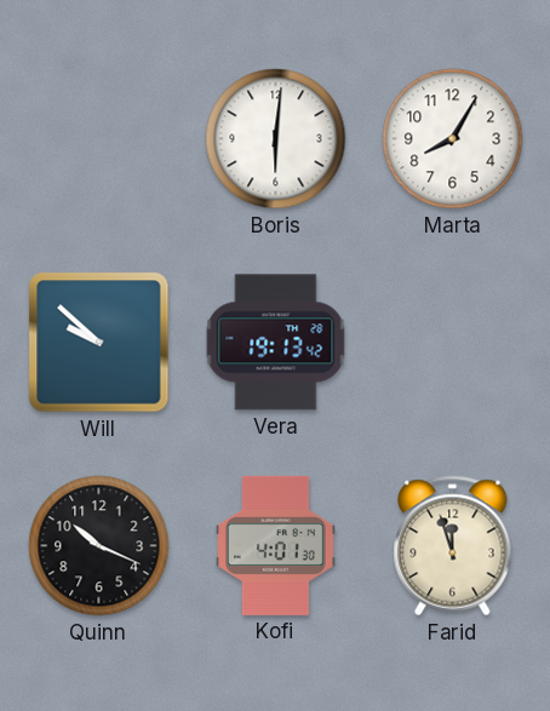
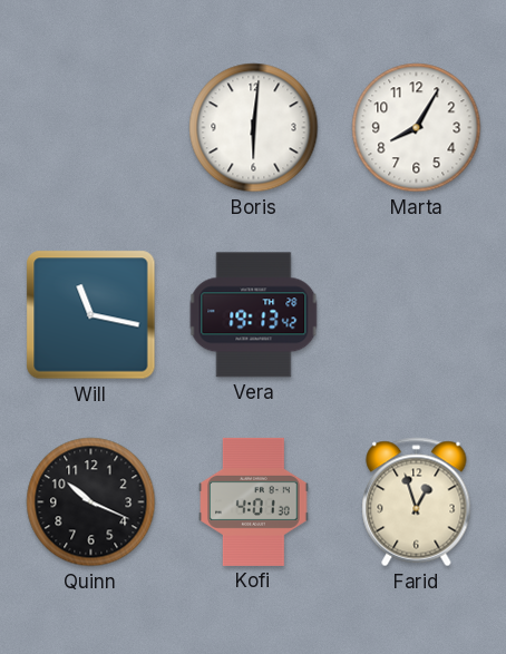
Will: 9:52 -> 11:17 (91, 315)
Farid: 11:57 -> 12:57 (417, 502)
